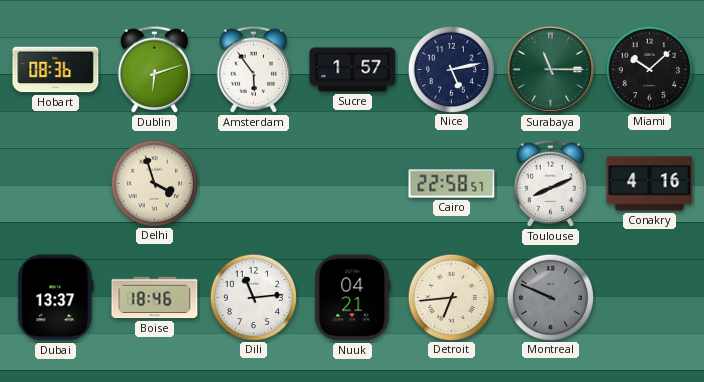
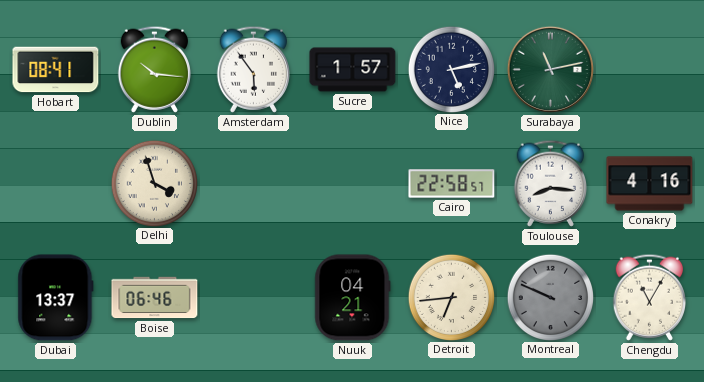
Hobart: 08:36 -> 08:41 (56, 70)
Dublin: 6:12 -> 10:16 (155, 69)
Surabaya: 11:15 -> 11:13 (550, 69)
Miami: 10:08 -> none (649, 69)
Toulouse: 8:11 -> 8:16 (551, 183)
Boise: 18:46 -> 06:46 (155, 298)
Dili: 11:14 -> none (253, 297)
Chengdu: none -> 11:05 (650, 297)
